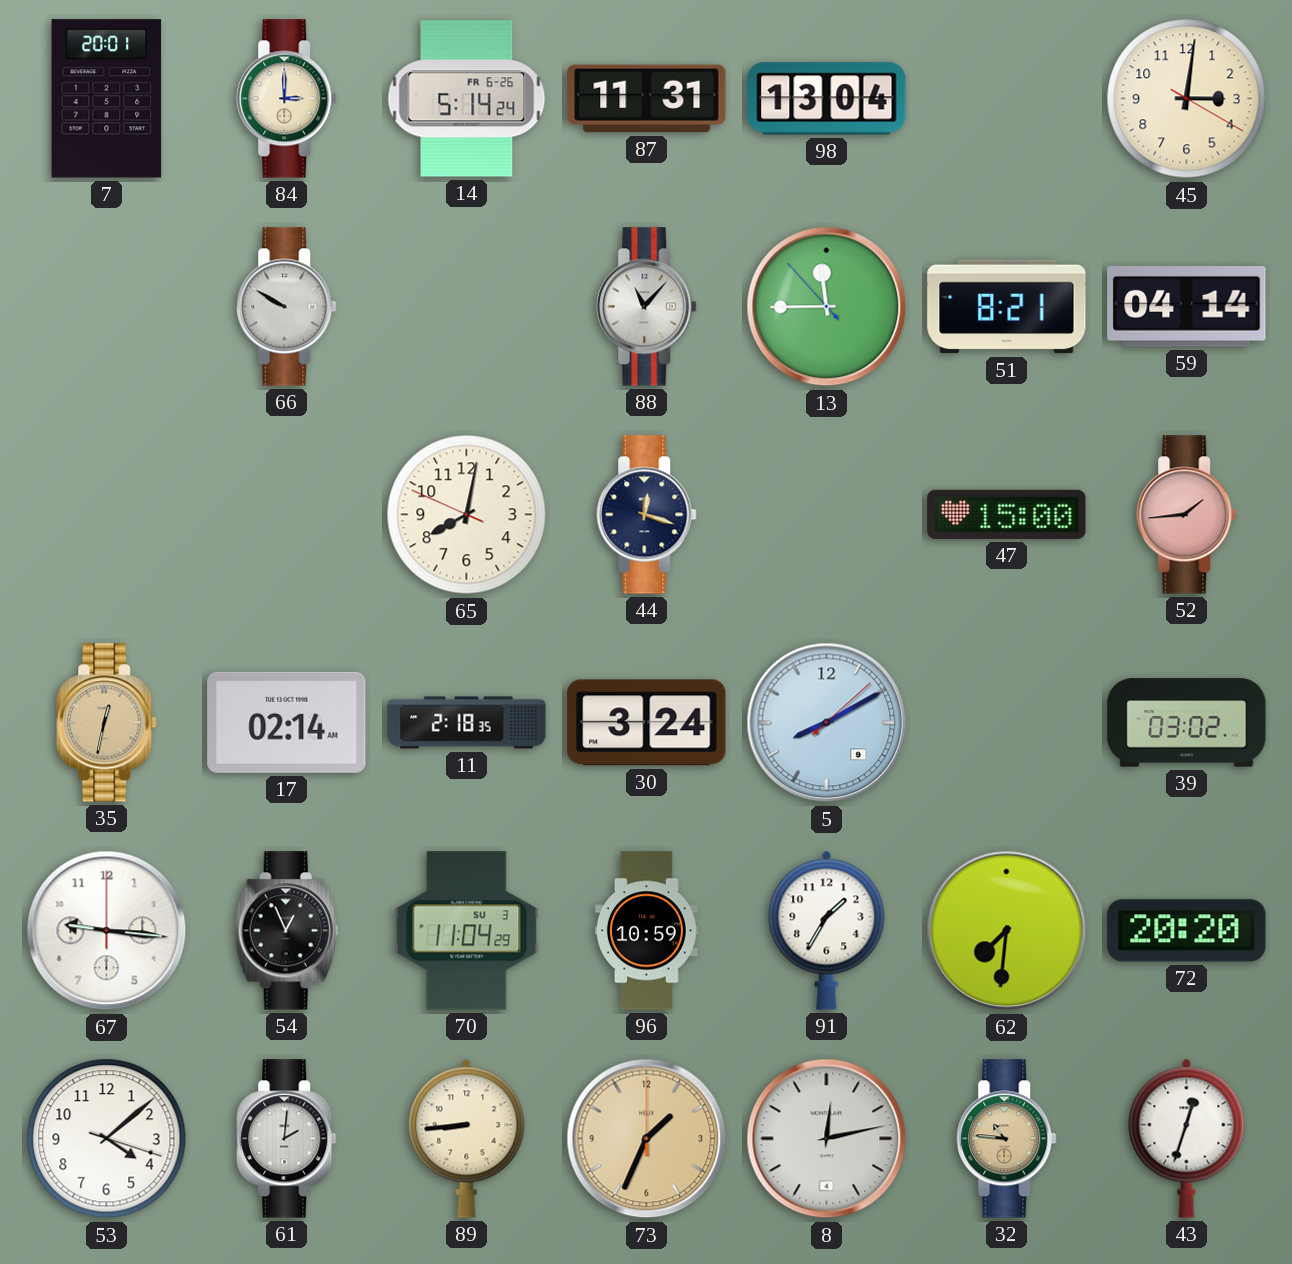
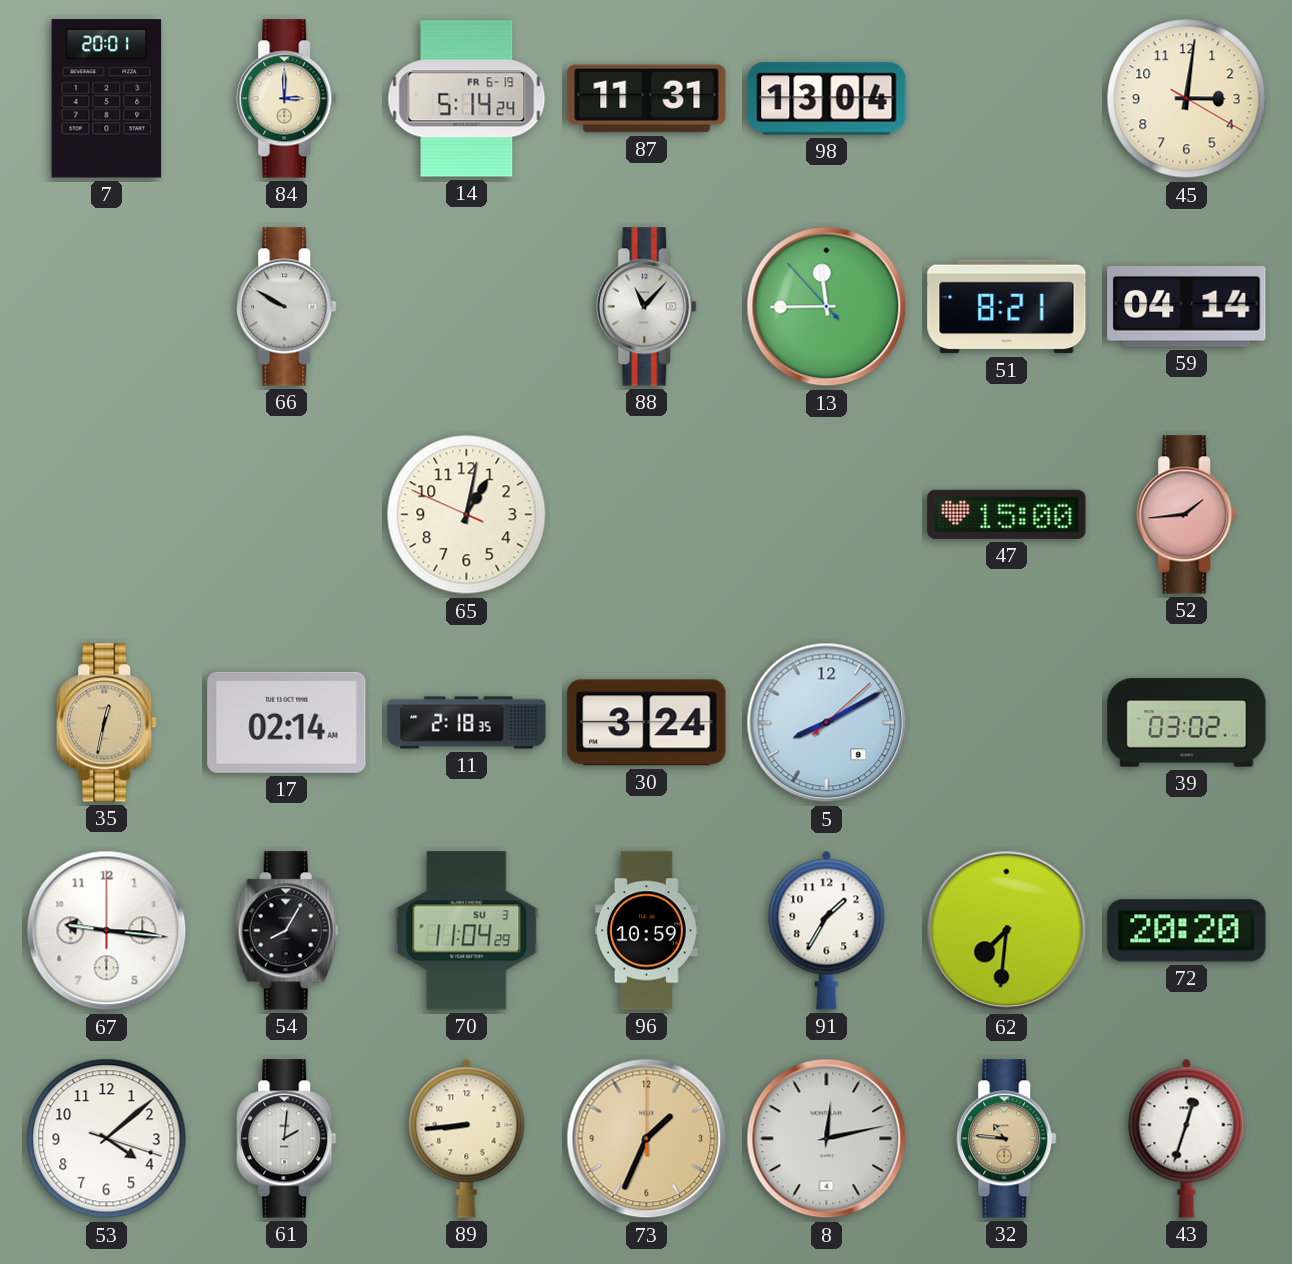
14 date: FR 6-26 -> FR 6-19 (467, 99)
65: 8:01 -> 1:01 (467, 515)
44: 12:18 -> none (647, 515)
54: 12:56 -> 8:05 (286, 931)
